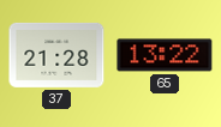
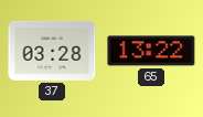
37: 21:28 -> 03:28 (52, 51)
